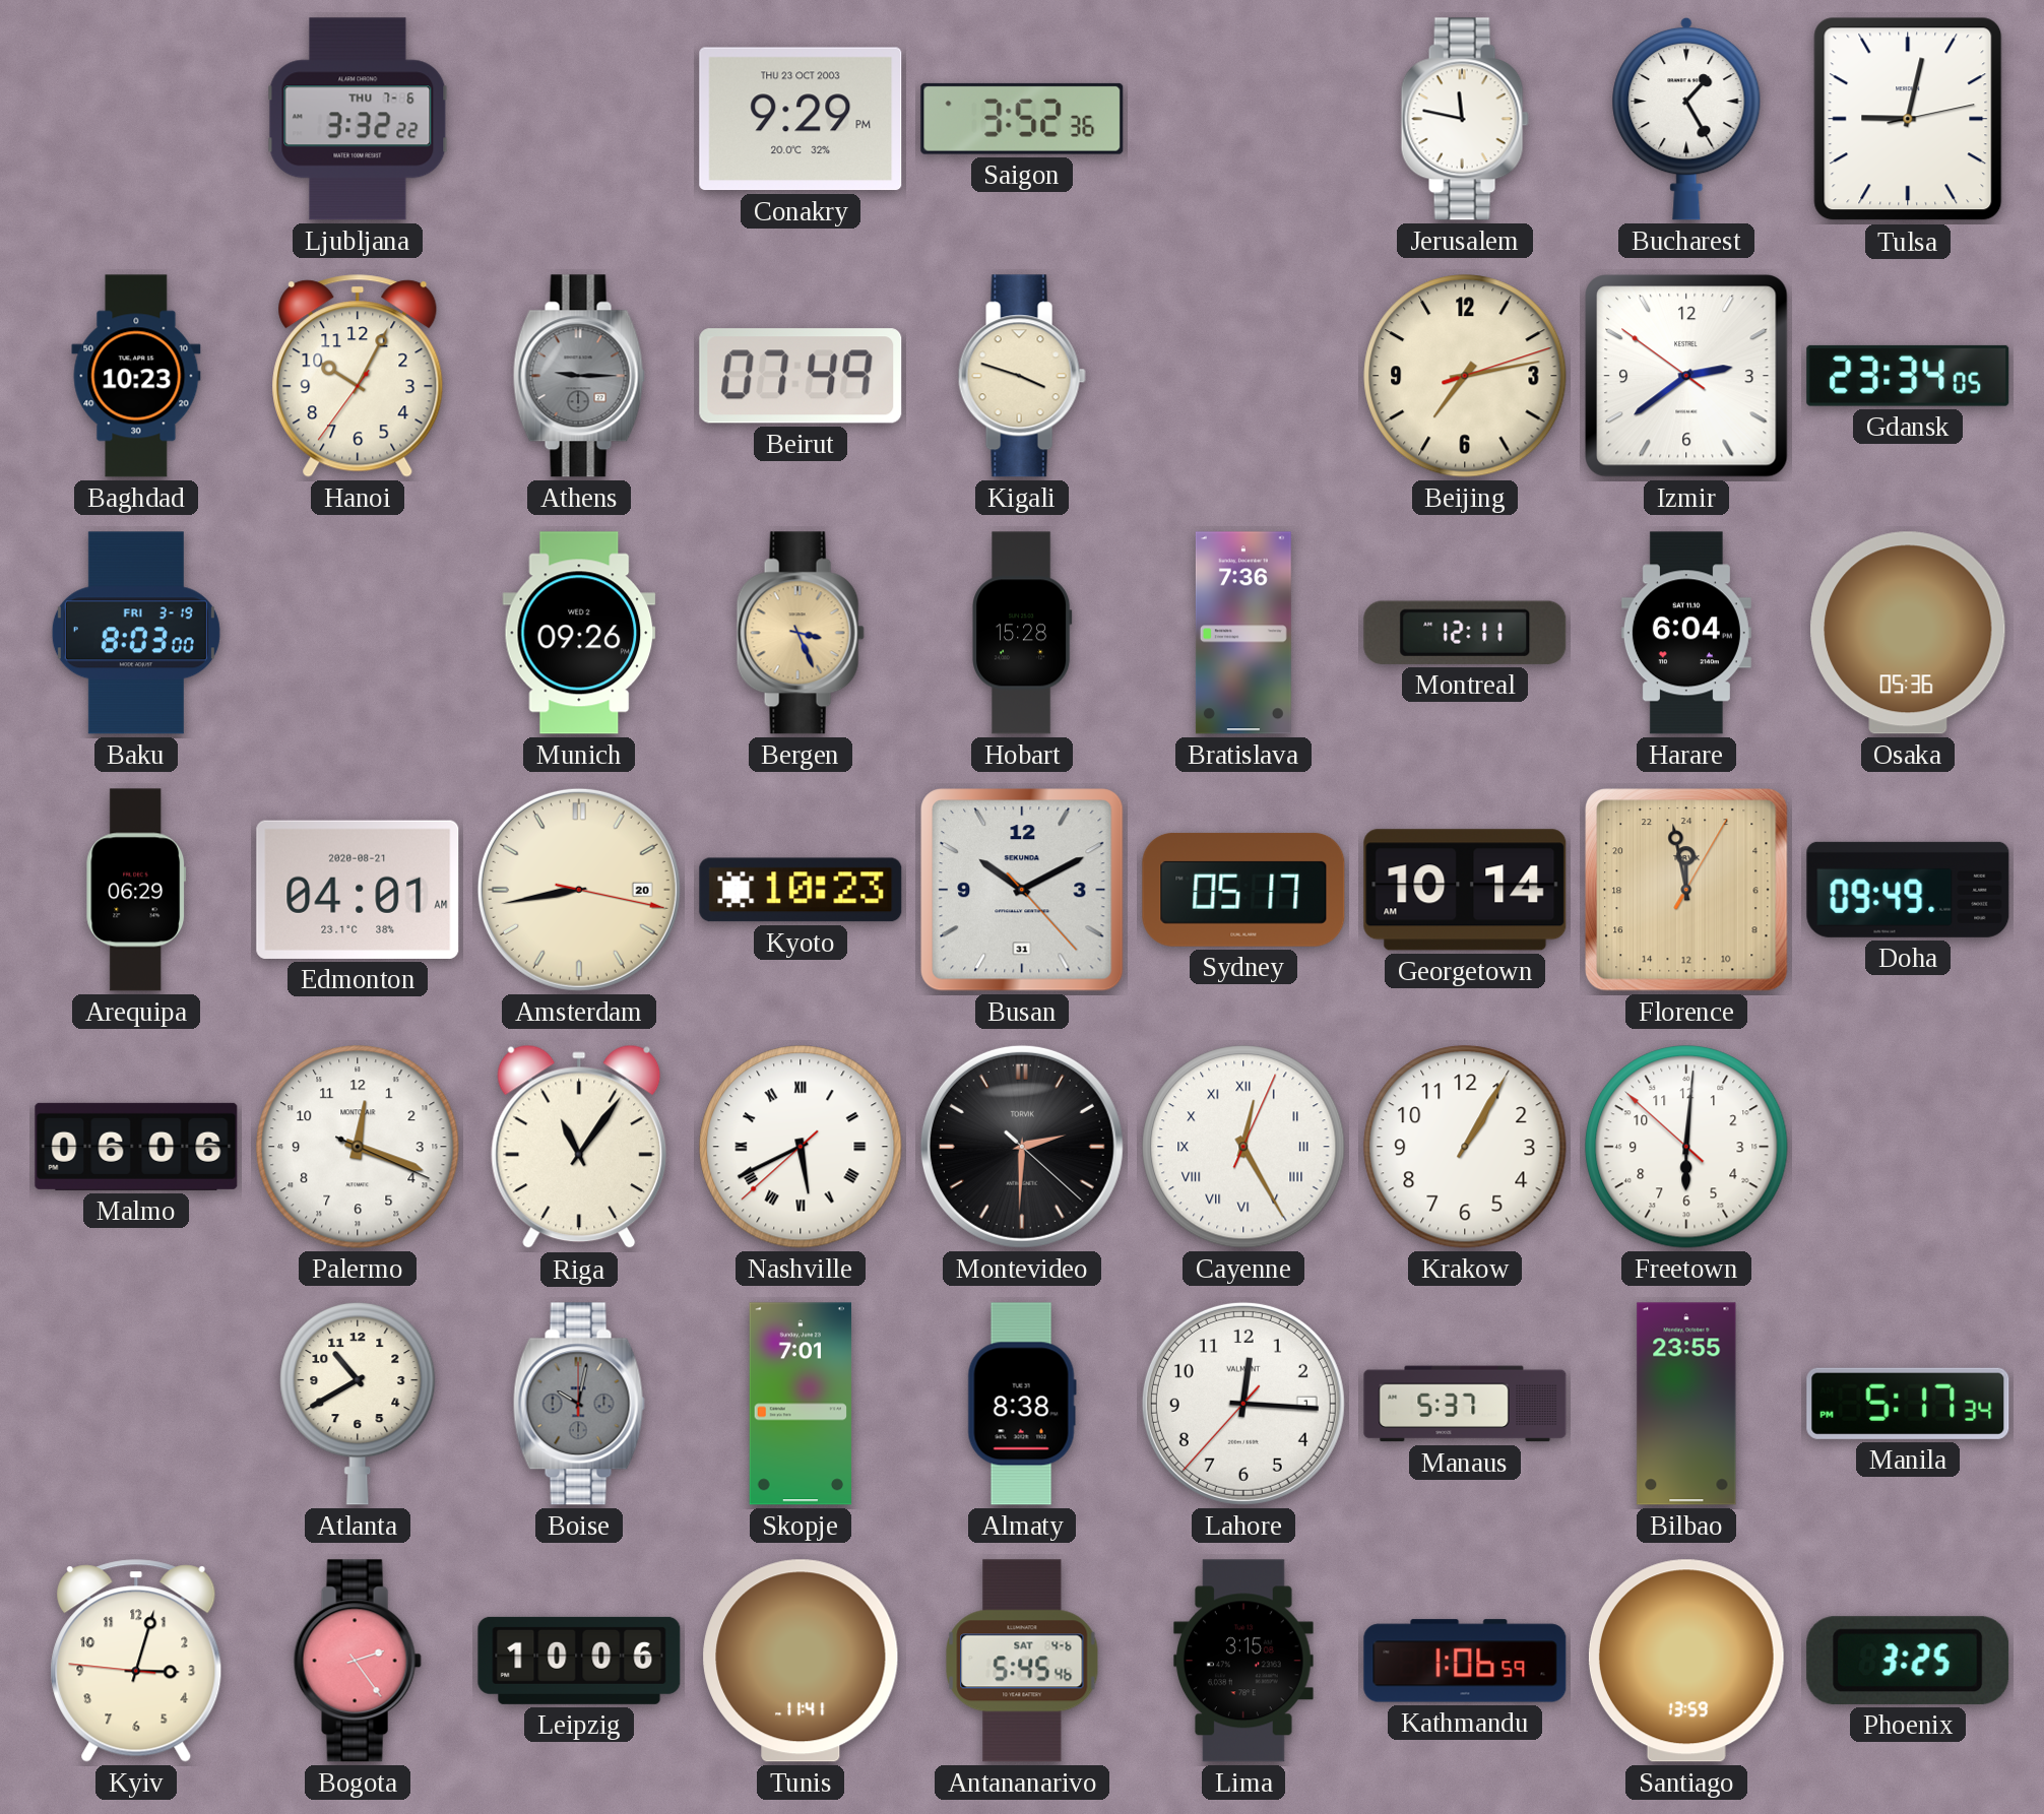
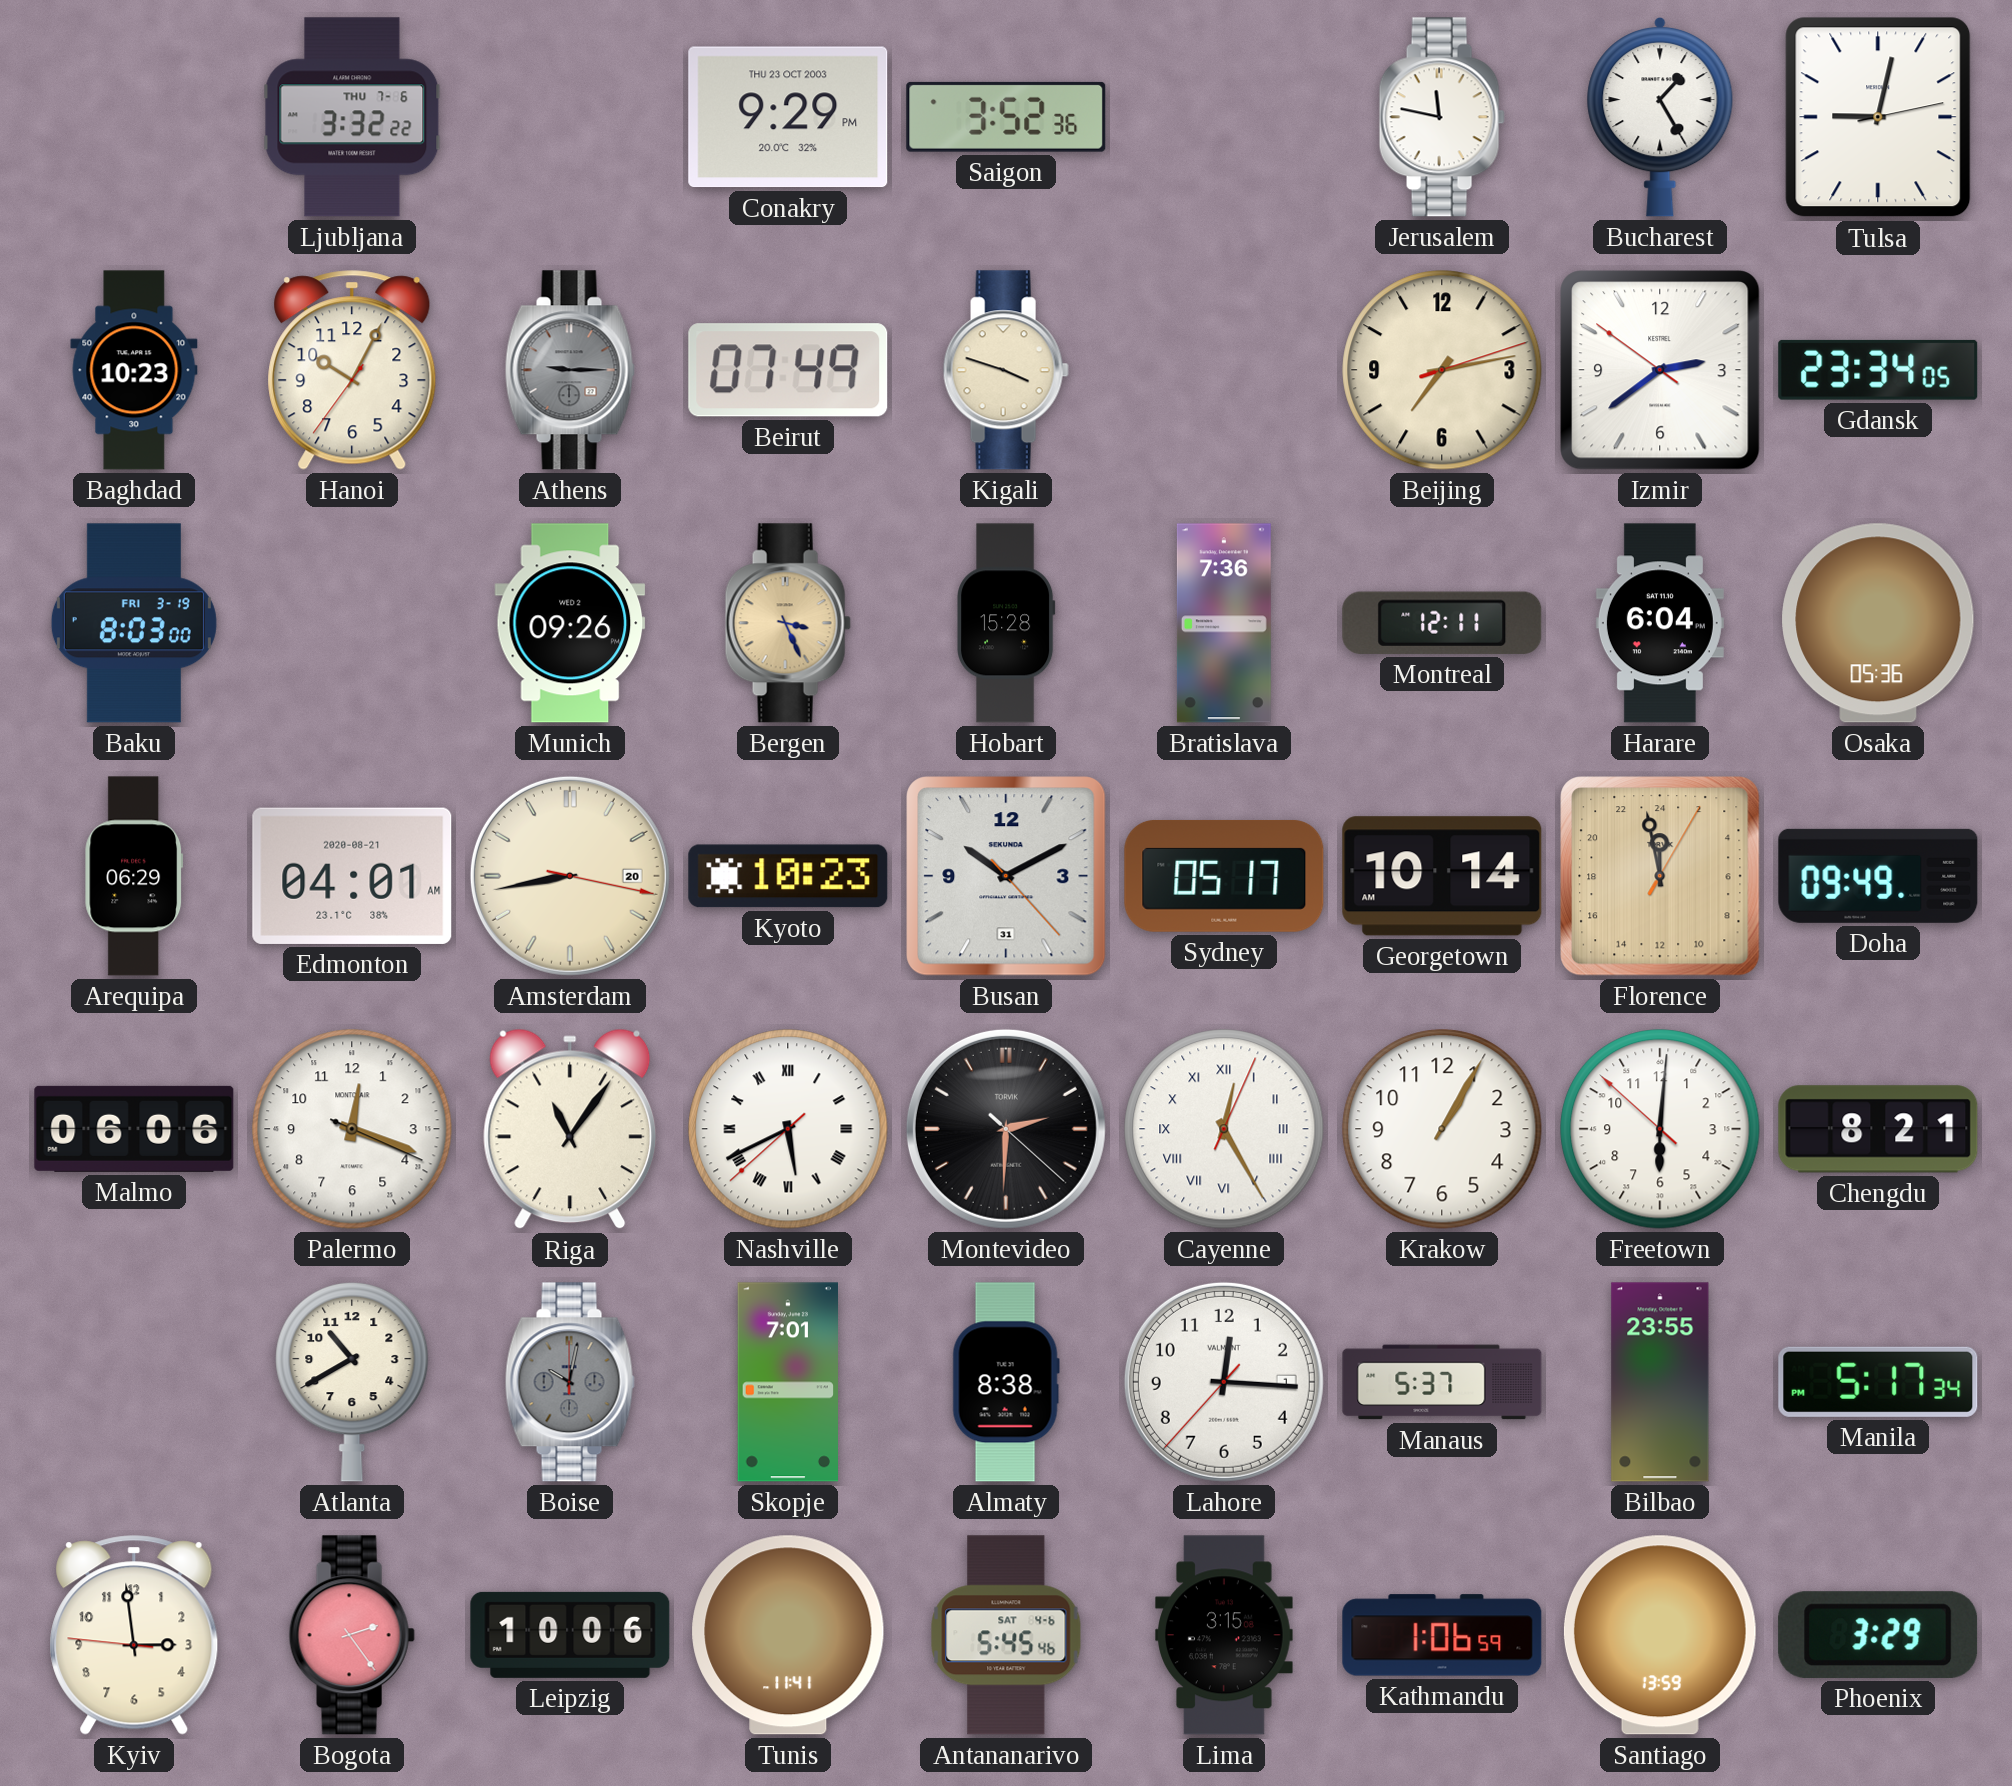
Chengdu: none -> 8:21 (1878, 1129)
Kyiv: 3:02 -> 2:58 (134, 1635)
Phoenix: 3:25 -> 3:29 (1878, 1635)
